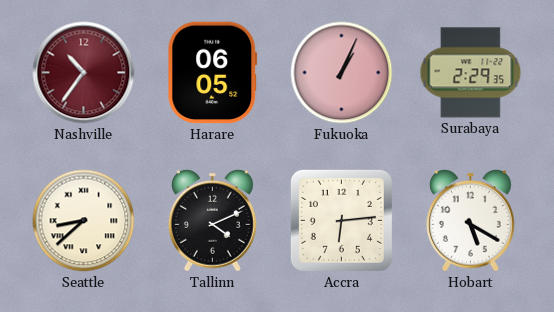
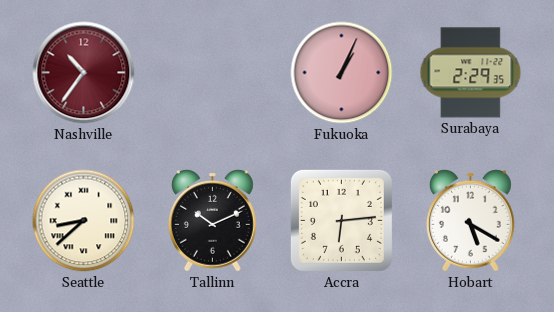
Harare: 06:05 -> none (213, 73)
Tallinn: 4:11 -> 10:11 (213, 220)
